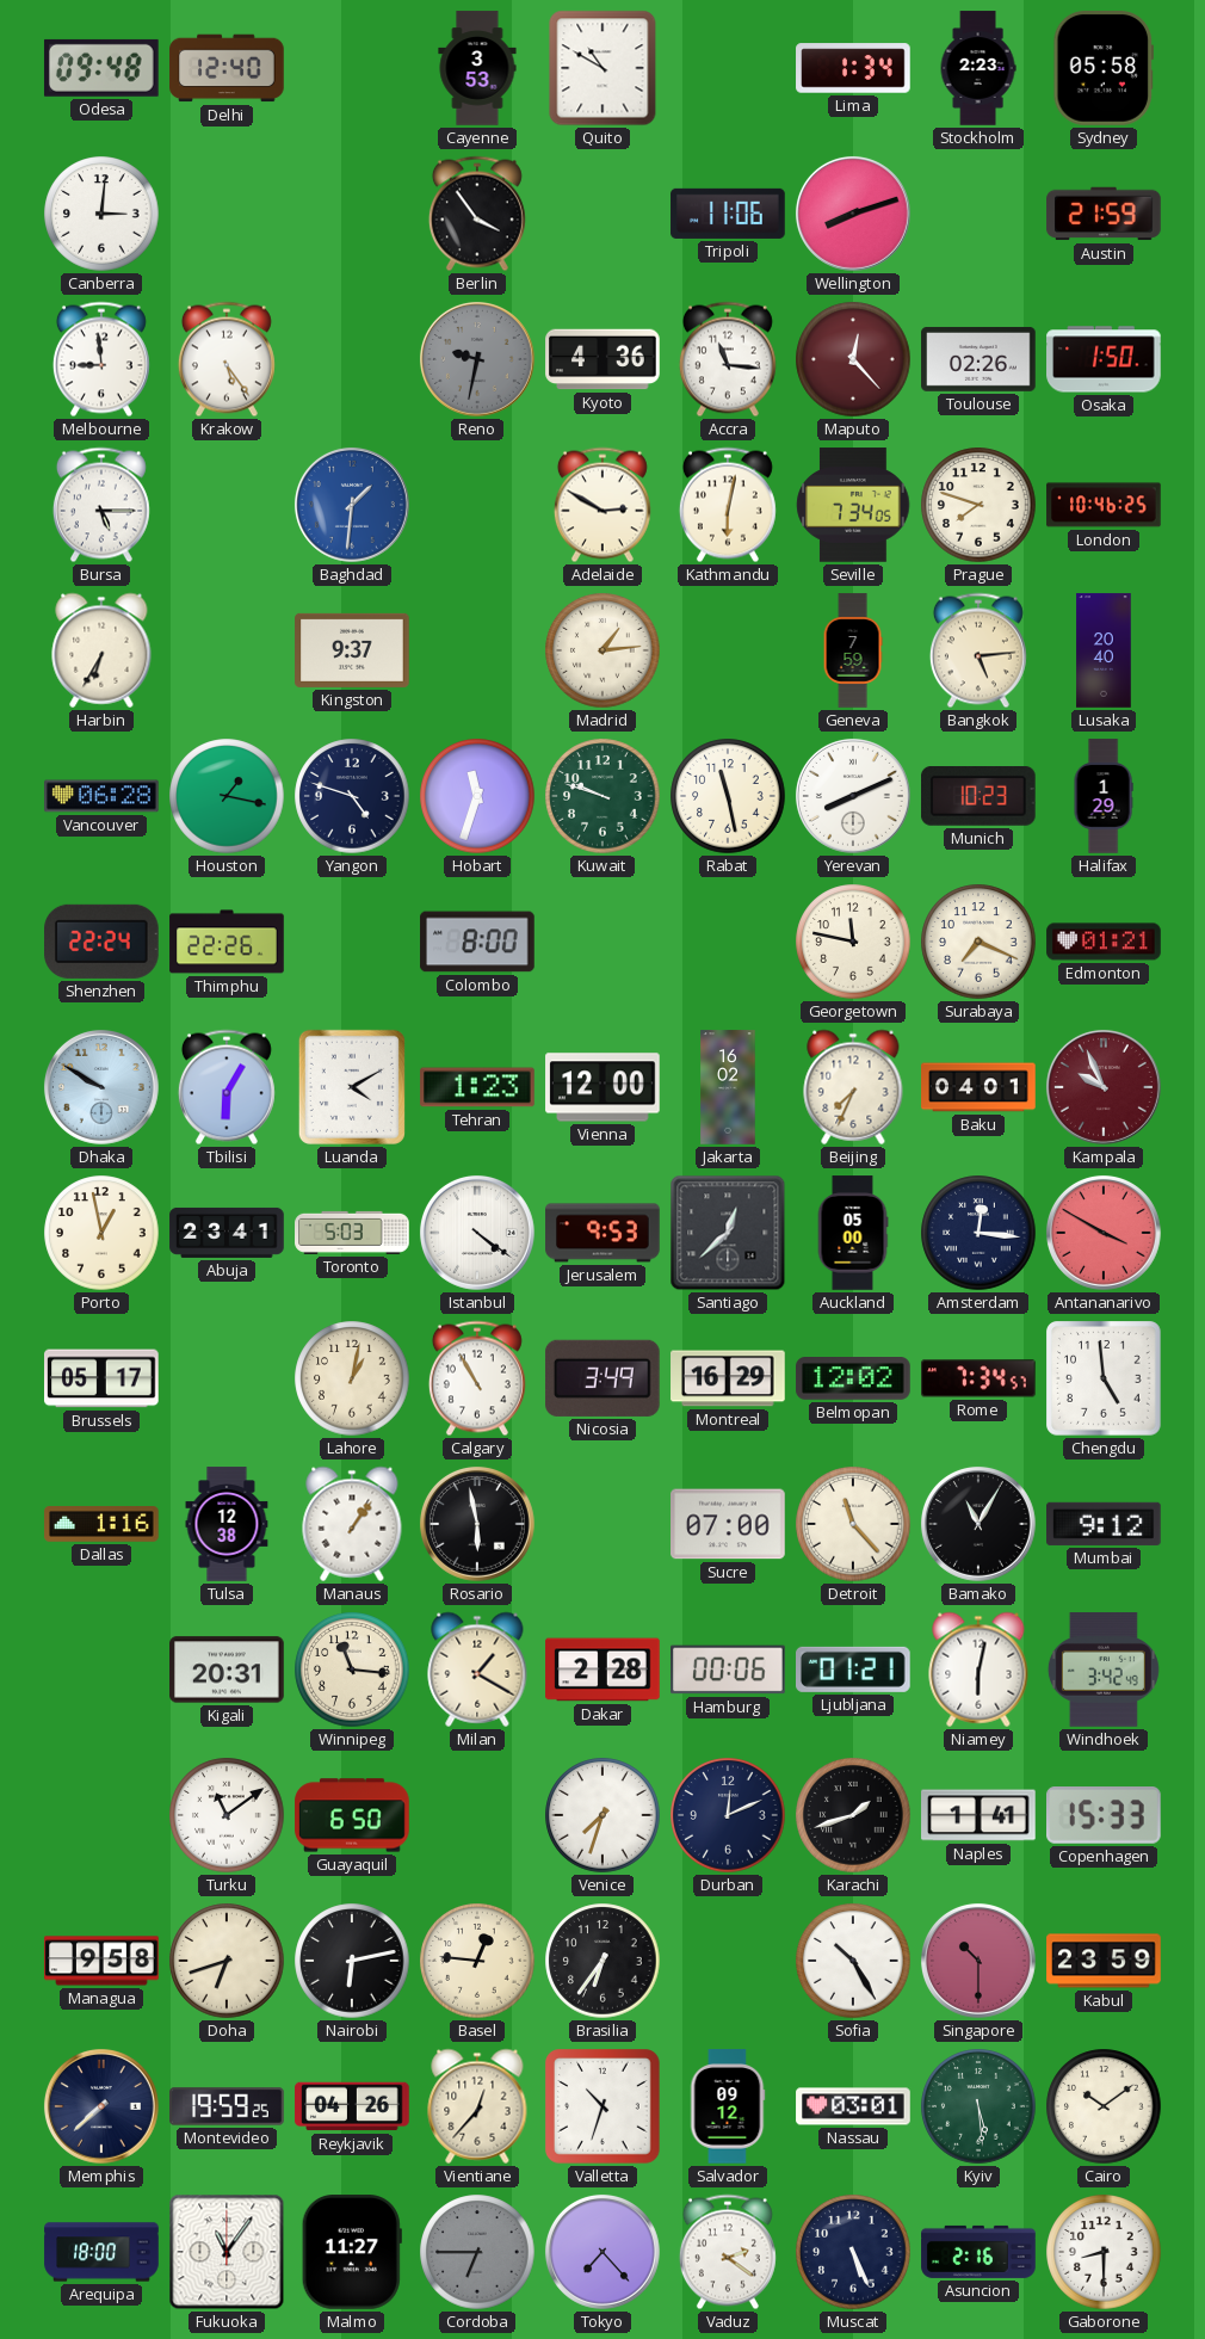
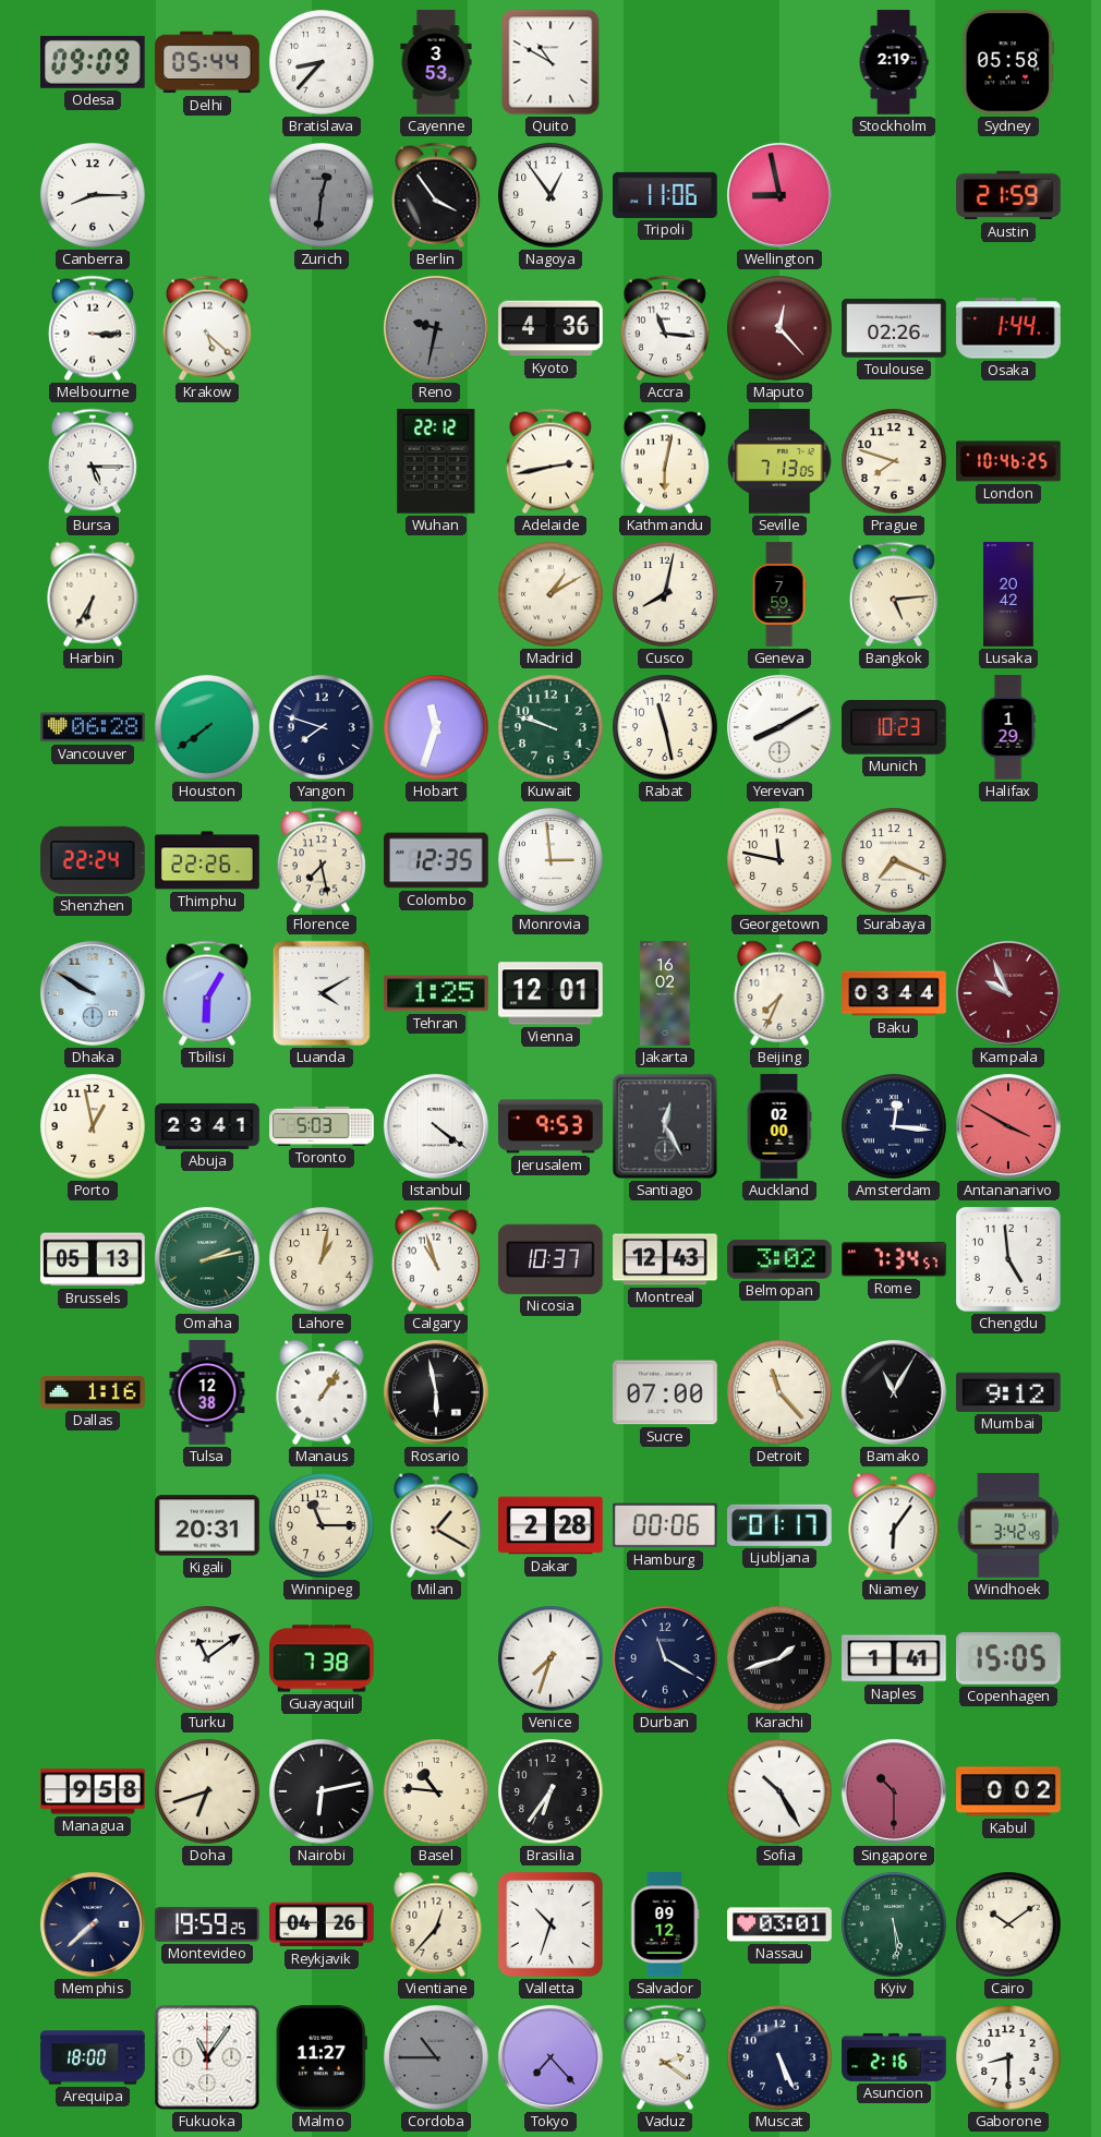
Odesa: 09:48 -> 09:09 (93, 62)
Delhi: 12:40 -> 05:44 (207, 62)
Bratislava: none -> 8:37 (322, 62)
Lima: 1:34 -> none (853, 68)
Stockholm: 2:23 -> 2:19 (894, 62)
Canberra: 3:01 -> 8:15 (93, 195)
Zurich: none -> 12:31 (322, 195)
Nagoya: none -> 12:54 (550, 195)
Wellington: 8:12 -> 8:58 (779, 195)
Melbourne: 8:59 -> 3:15 (93, 328)
Krakow: 5:24 -> 5:22 (207, 328)
Osaka: 1:50 -> 1:44 (1008, 328)
Baghdad: 1:31 -> none (352, 505)
Wuhan: none -> 22:12 (436, 461)
Adelaide: 2:50 -> 2:43 (550, 461)
Seville: 7:34 -> 7:13 (779, 461)
Kingston: 9:37 -> none (352, 650)
Madrid: 1:14 -> 1:10 (550, 594)
Cusco: none -> 8:02 (665, 594)
Lusaka: 20:40 -> 20:42 (1008, 594)
Houston: 1:17 -> 7:39 (207, 727)
Yangon: 4:48 -> 7:48 (322, 727)
Yerevan: 8:11 -> 8:10 (779, 727)
Florence: none -> 7:28 (322, 860)
Colombo: 8:00 -> 12:35 (436, 860)
Monrovia: none -> 2:59 (550, 860)
Edmonton: 01:21 -> none (1104, 942)
Tehran: 1:23 -> 1:25 (436, 993)
Vienna: 12:00 -> 12:01 (550, 993)
Baku: 04:01 -> 03:44 (894, 993)
Santiago: 12:38 -> 12:25 (665, 1126)
Auckland: 05:00 -> 02:00 (779, 1126)
Brussels: 05:17 -> 05:13 (93, 1259)
Omaha: none -> 2:13 (207, 1259)
Calgary: 10:55 -> 10:57 (436, 1259)
Nicosia: 3:49 -> 10:37 (550, 1259)
Montreal: 16:29 -> 12:43 (665, 1259)
Belmopan: 12:02 -> 3:02 (779, 1260)
Winnipeg: 11:16 -> 11:15 (322, 1525)
Ljubljana: 01:21 -> 01:17 (781, 1525)
Niamey: 6:02 -> 6:06 (894, 1525)
Guayaquil: 6:50 -> 7:38 (322, 1658)
Durban: 12:11 -> 11:20 (665, 1658)
Copenhagen: 15:33 -> 15:05 (1009, 1659)
Basel: 12:46 -> 10:46 (436, 1791)
Kabul: 23:59 -> 0:02 (1008, 1791)
Cordoba: 6:45 -> 10:45 (436, 2057)
